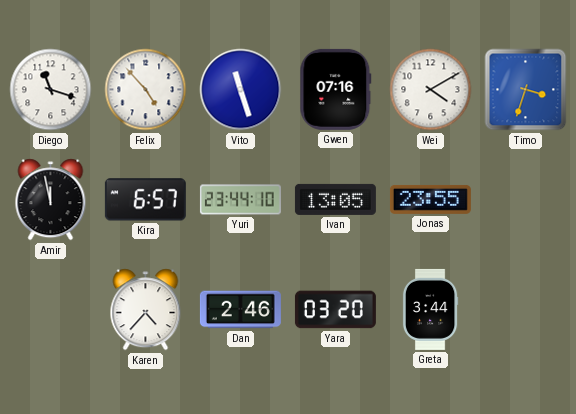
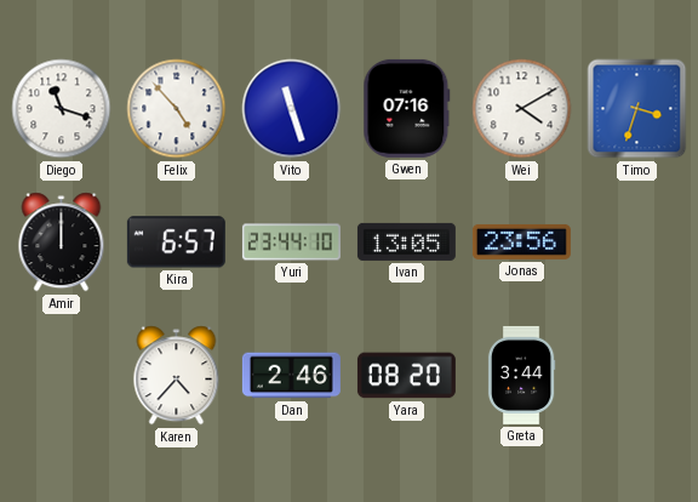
Amir: 11:58 -> 12:00 (62, 243)
Jonas: 23:55 -> 23:56 (521, 241)
Yara: 03:20 -> 08:20 (406, 376)
